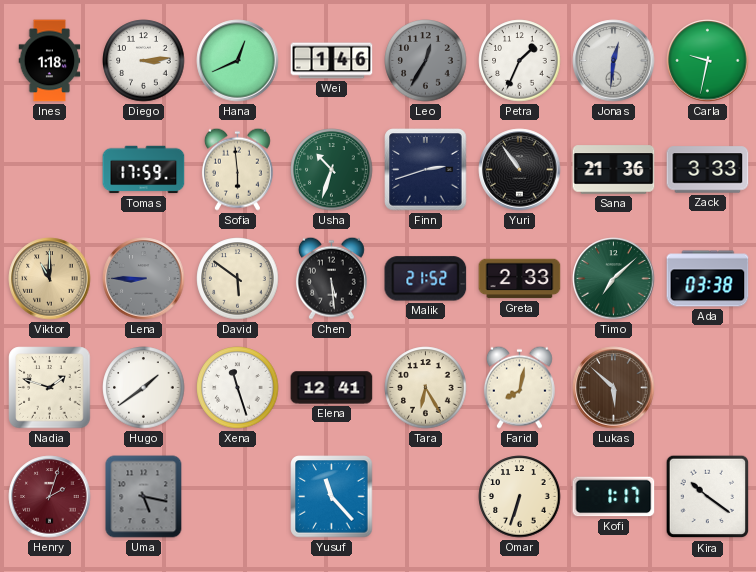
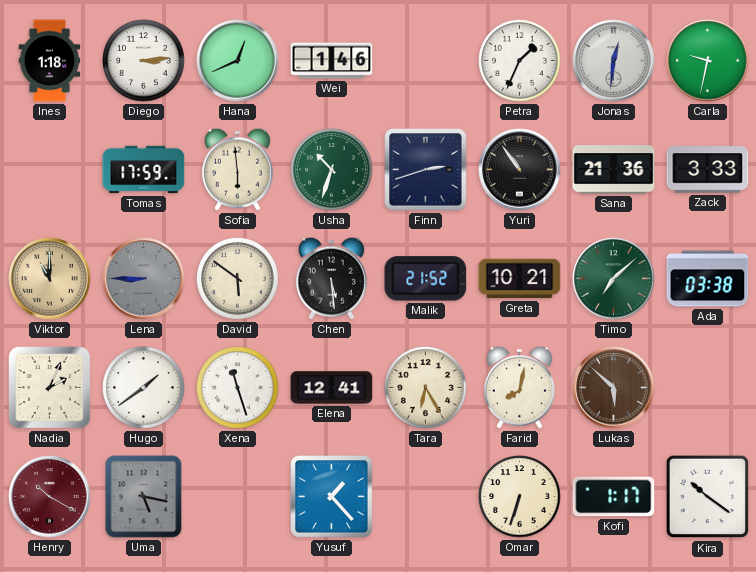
Leo: 12:35 -> none (426, 61)
Greta: 2:33 -> 10:21 (520, 279)
Nadia: 1:48 -> 2:04 (50, 388)
Henry: 2:03 -> 10:20 (50, 497)
Yusuf: 11:23 -> 1:23 (332, 497)
